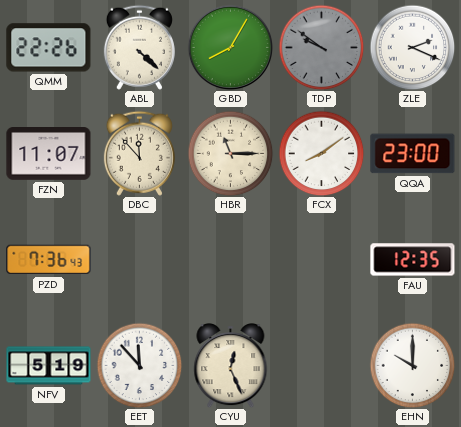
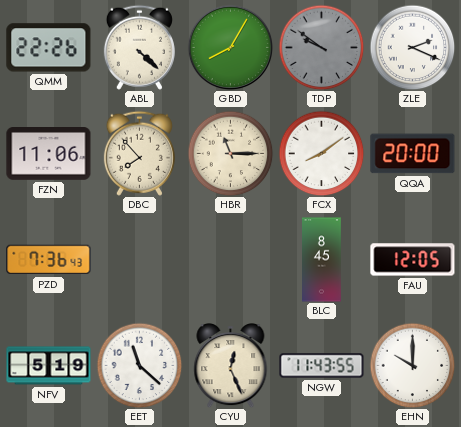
FZN: 11:07 -> 11:06 (49, 154)
DBC: 11:53 -> 7:53 (139, 153)
QQA: 23:00 -> 20:00 (413, 154)
BLC: none -> 8:45 (322, 260)
FAU: 12:35 -> 12:05 (413, 260)
EET: 11:53 -> 11:22 (139, 365)
NGW: none -> 11:43 (322, 366)
